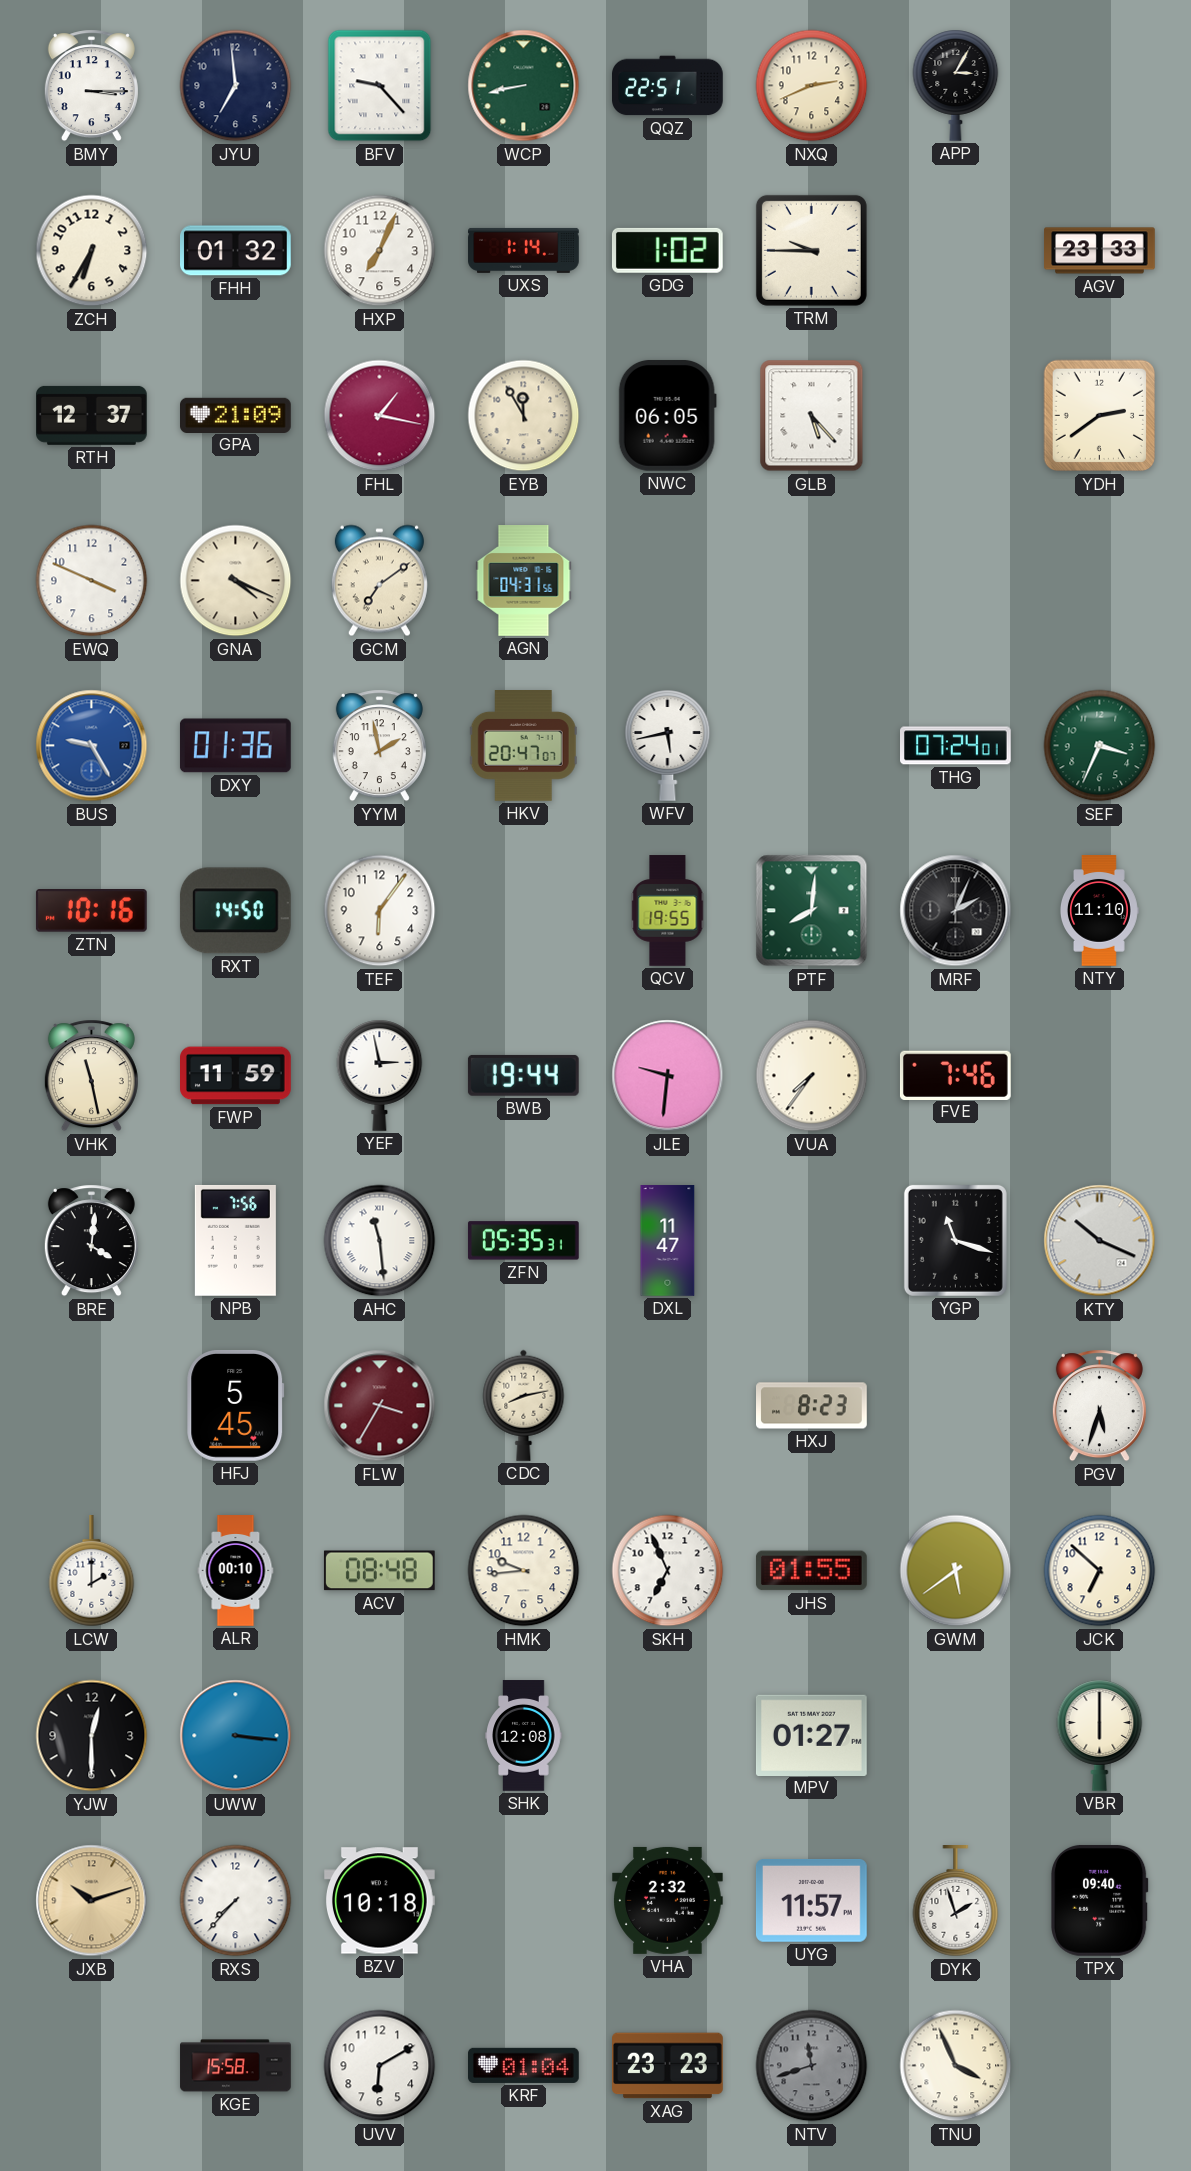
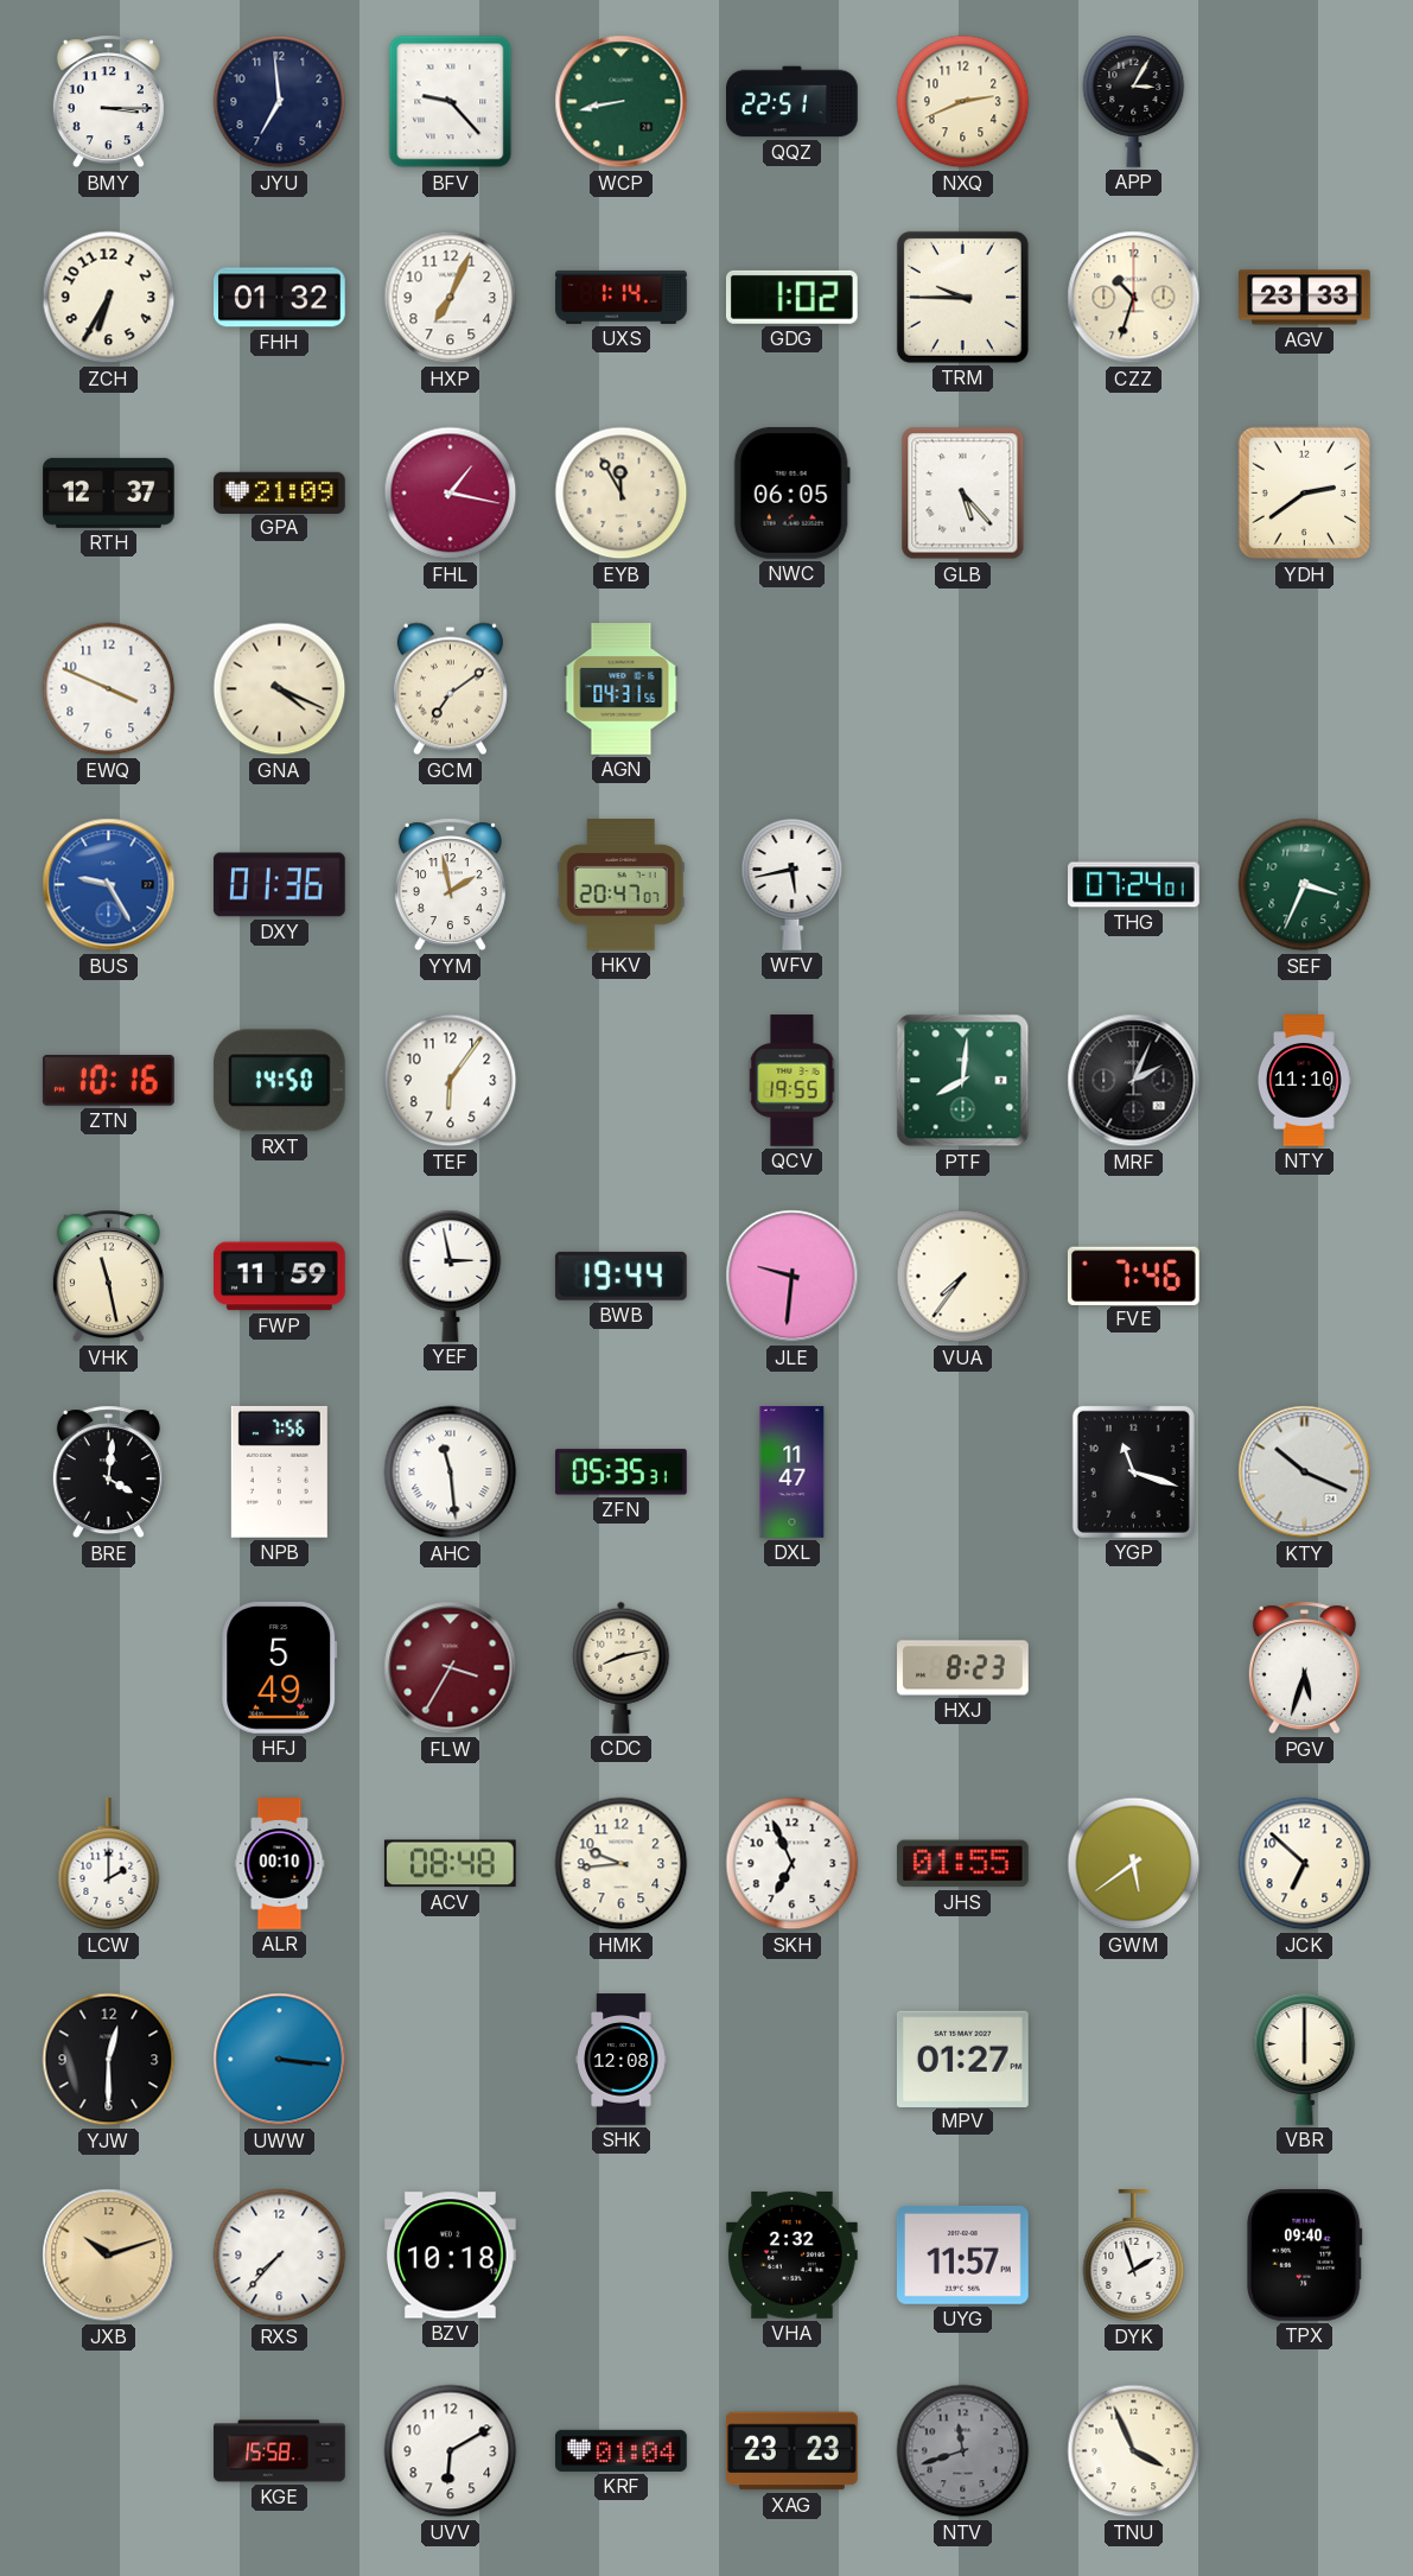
CZZ: none -> 10:33 (1134, 298)
HFJ: 5:45 -> 5:49 (280, 1667)
